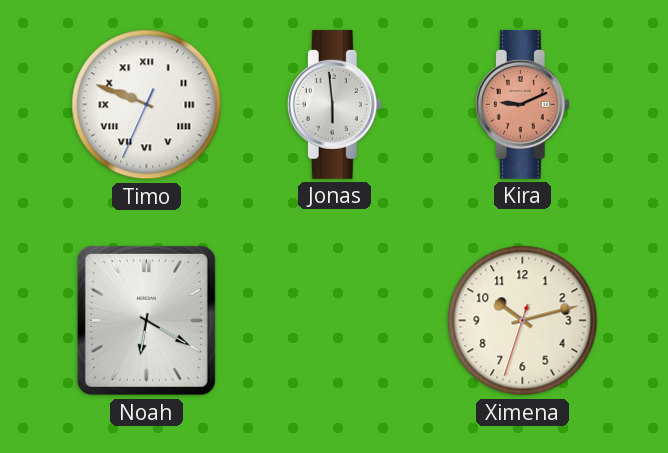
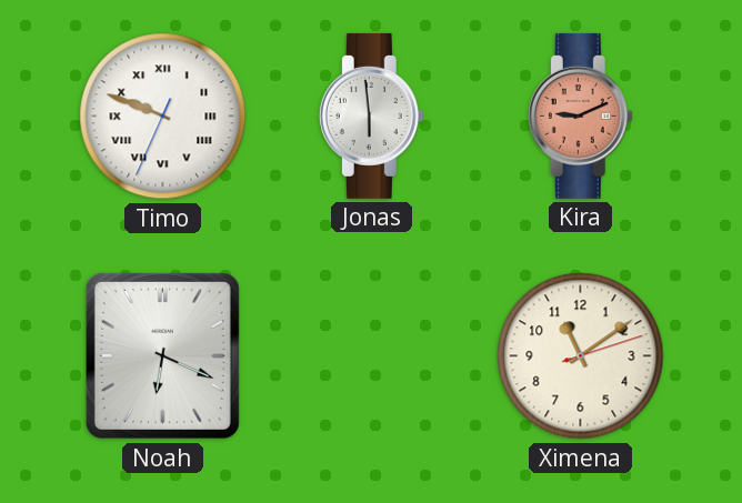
Noah: 6:20 -> 6:19 (162, 355)
Ximena: 10:12 -> 11:09 (581, 356)
